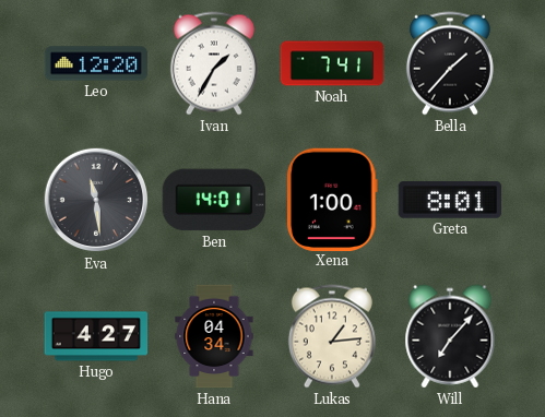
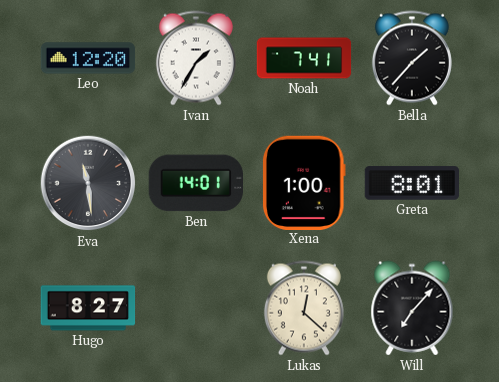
Hugo: 4:27 -> 8:27 (88, 308)
Hana: 04:34 -> none (214, 336)
Lukas: 1:14 -> 12:22 (304, 308)
